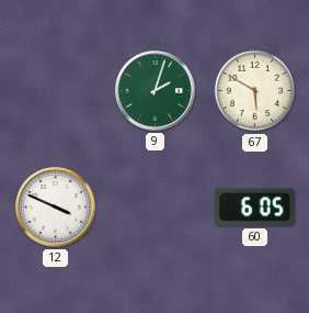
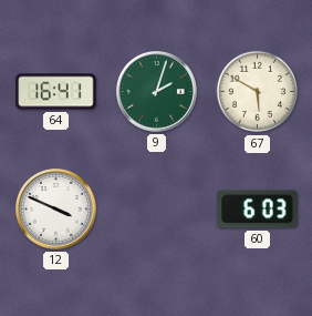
64: none -> 16:41 (56, 92)
60: 6:05 -> 6:03 (258, 210)
